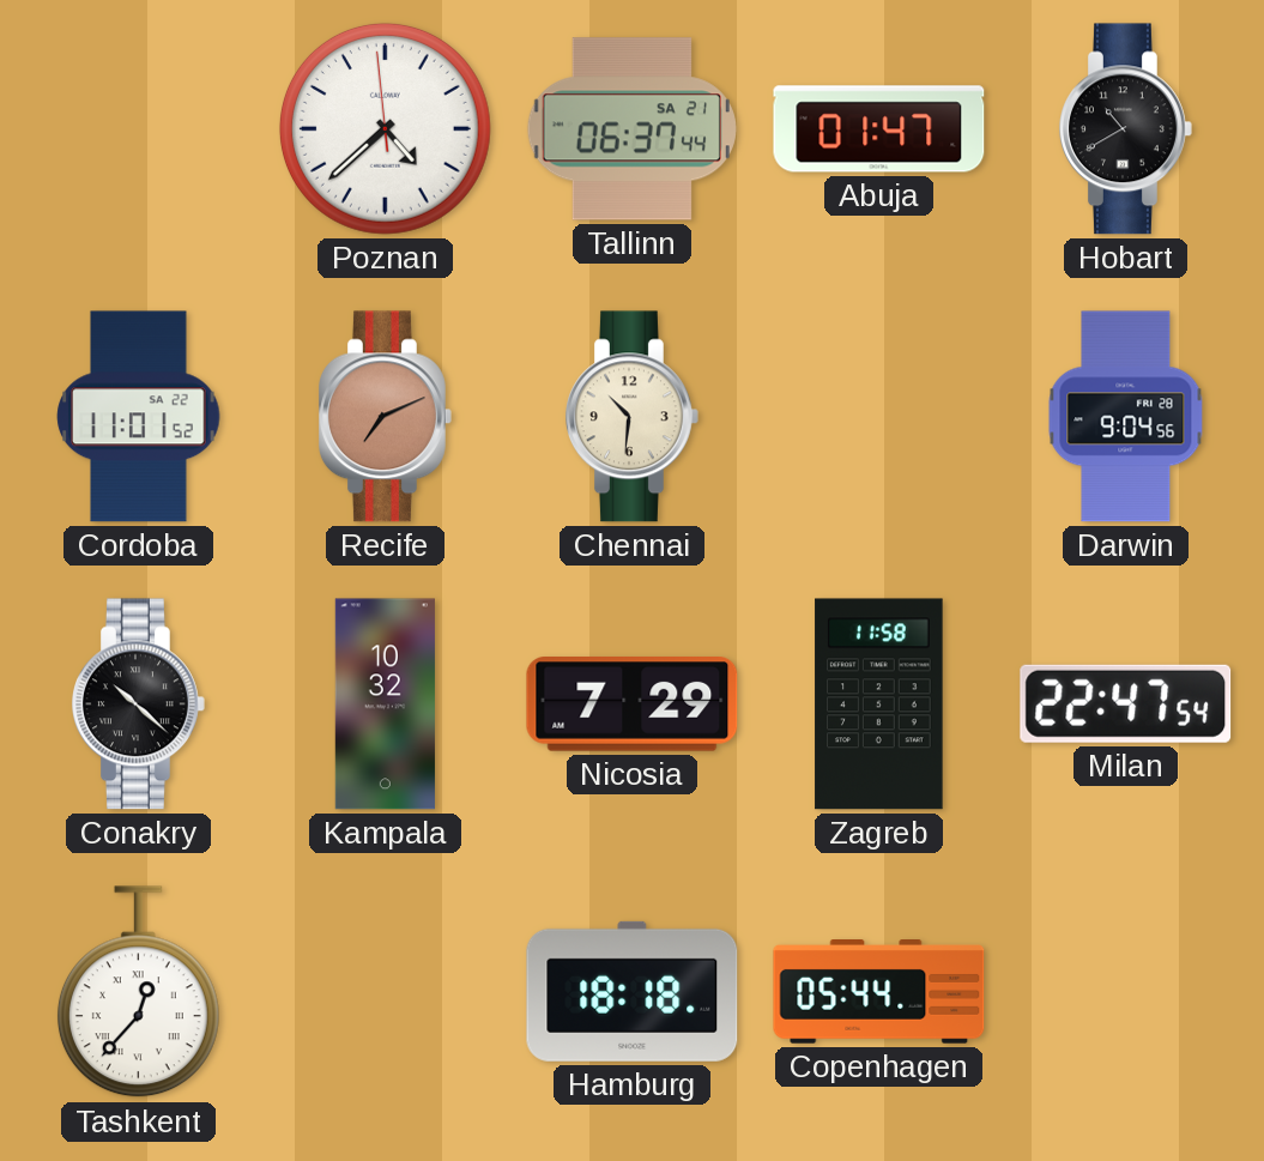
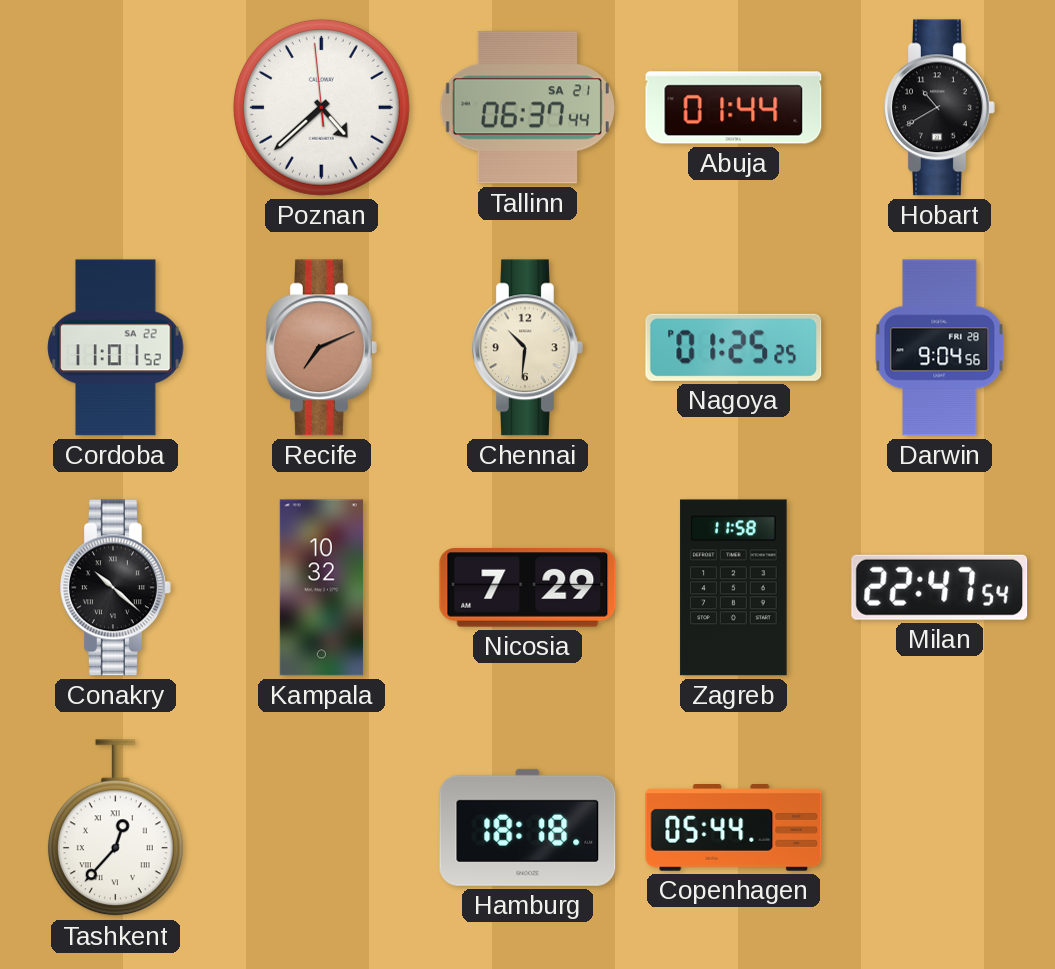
Abuja: 01:47 -> 01:44 (734, 108)
Nagoya: none -> 01:25 (734, 347)
